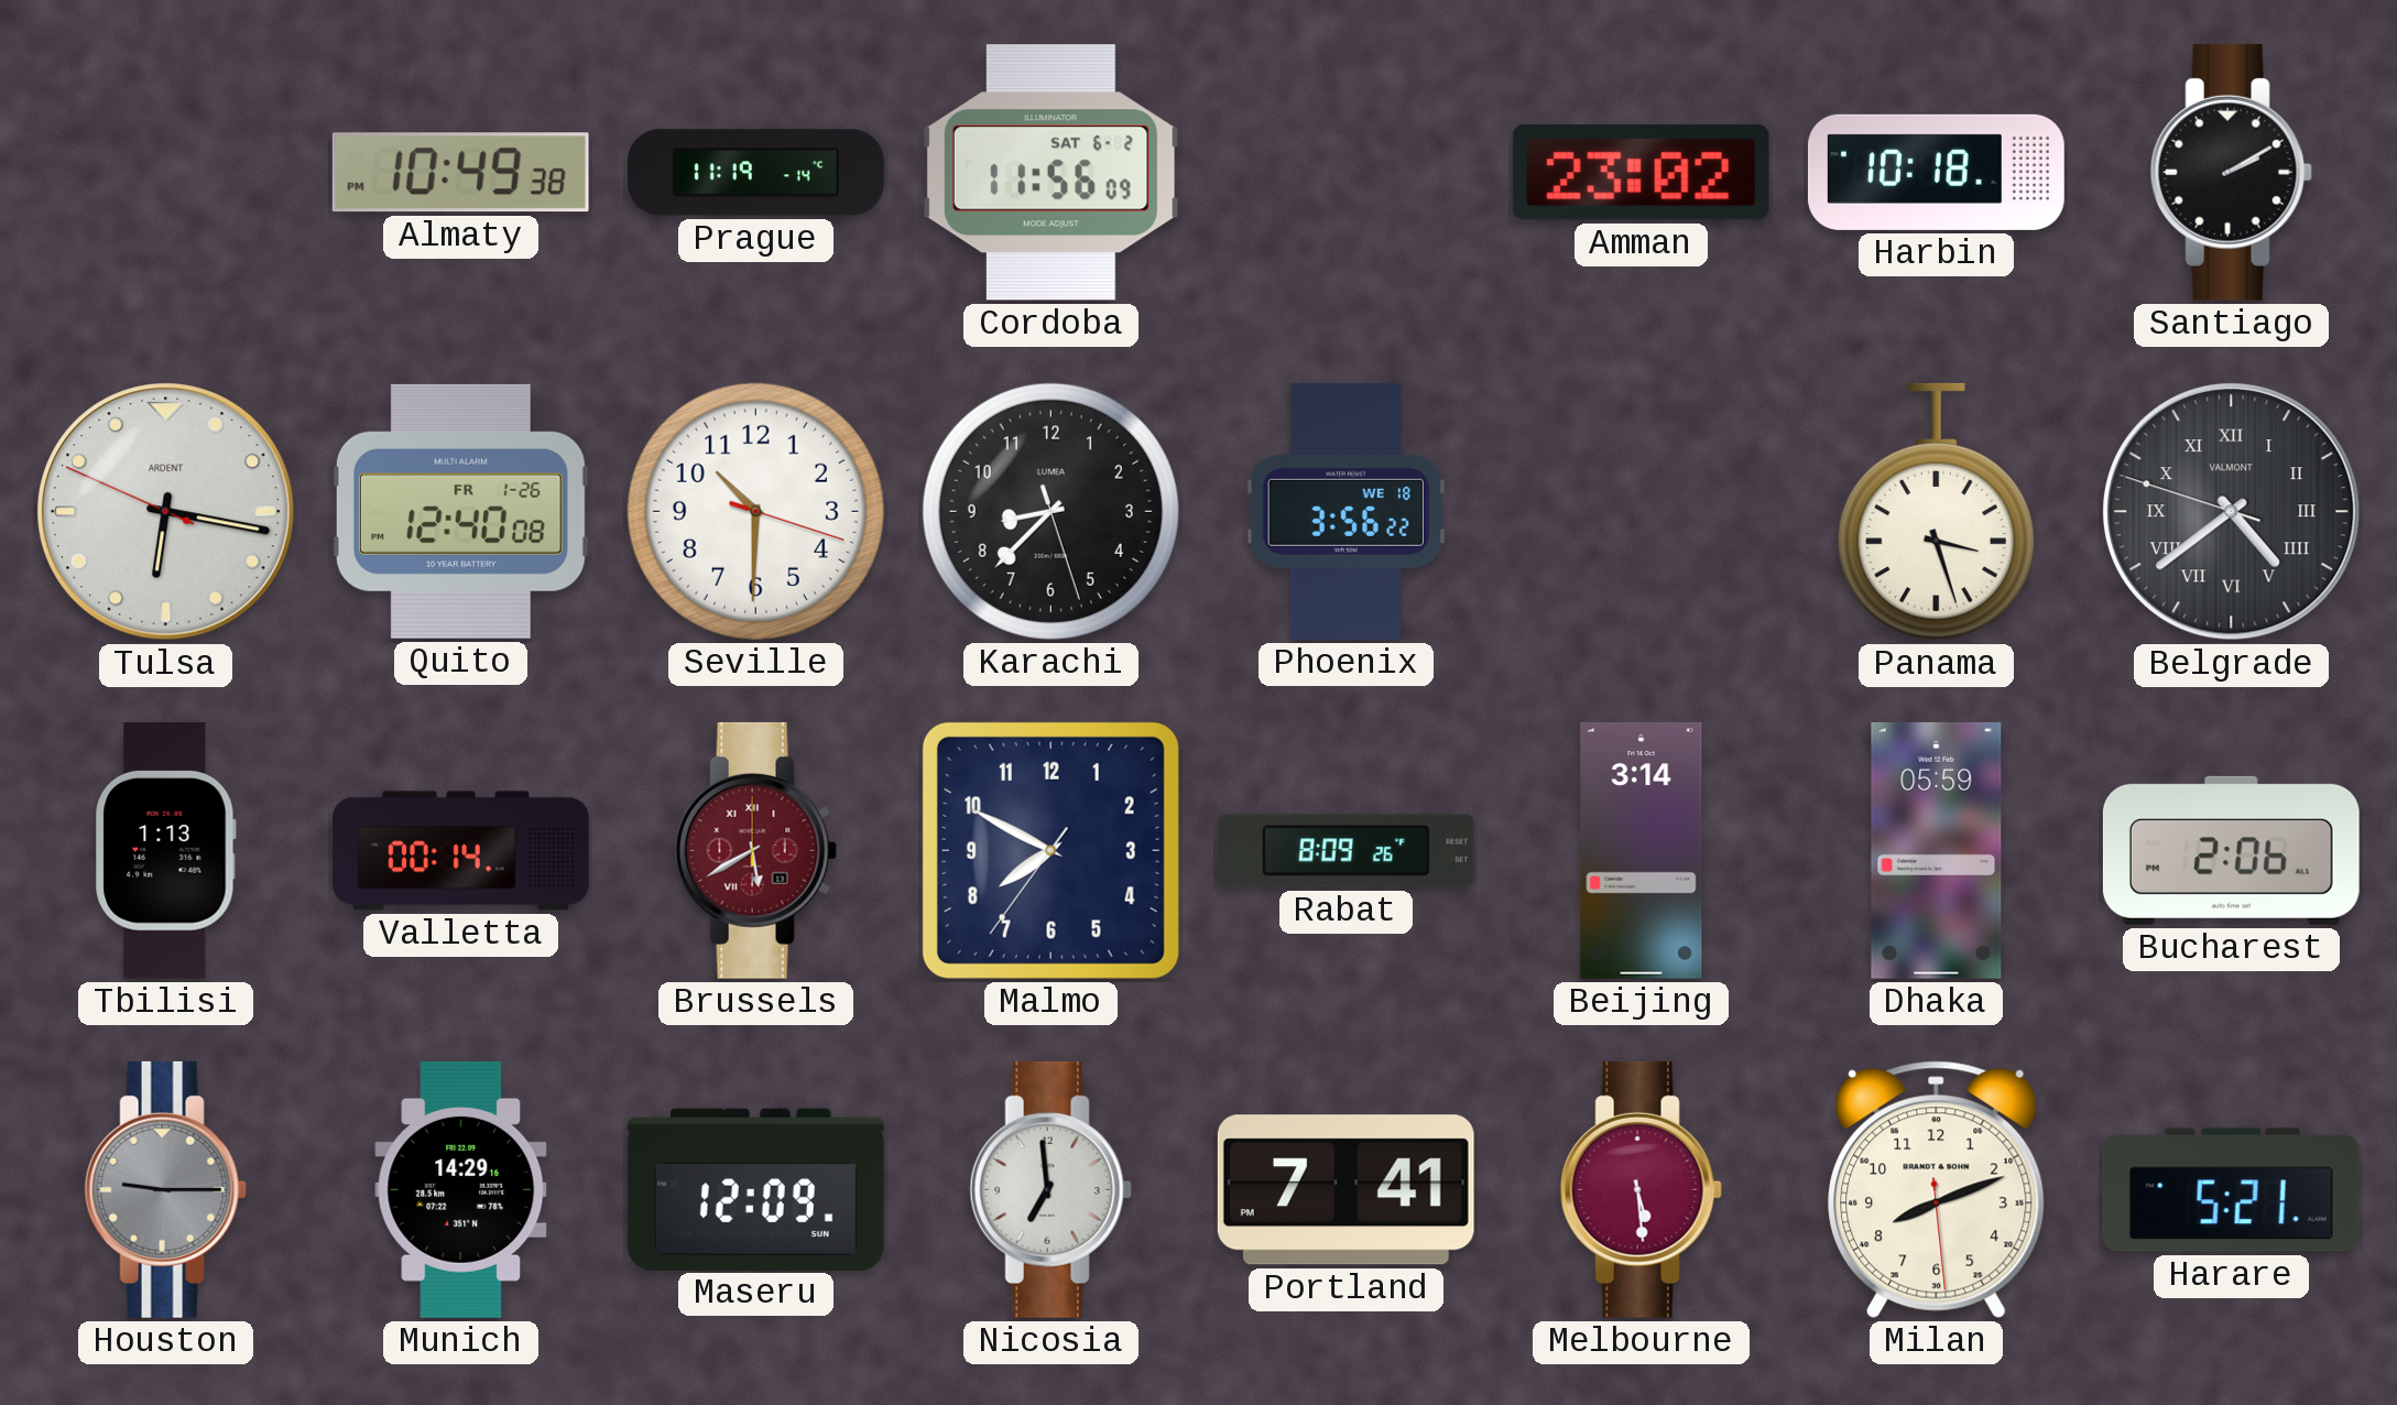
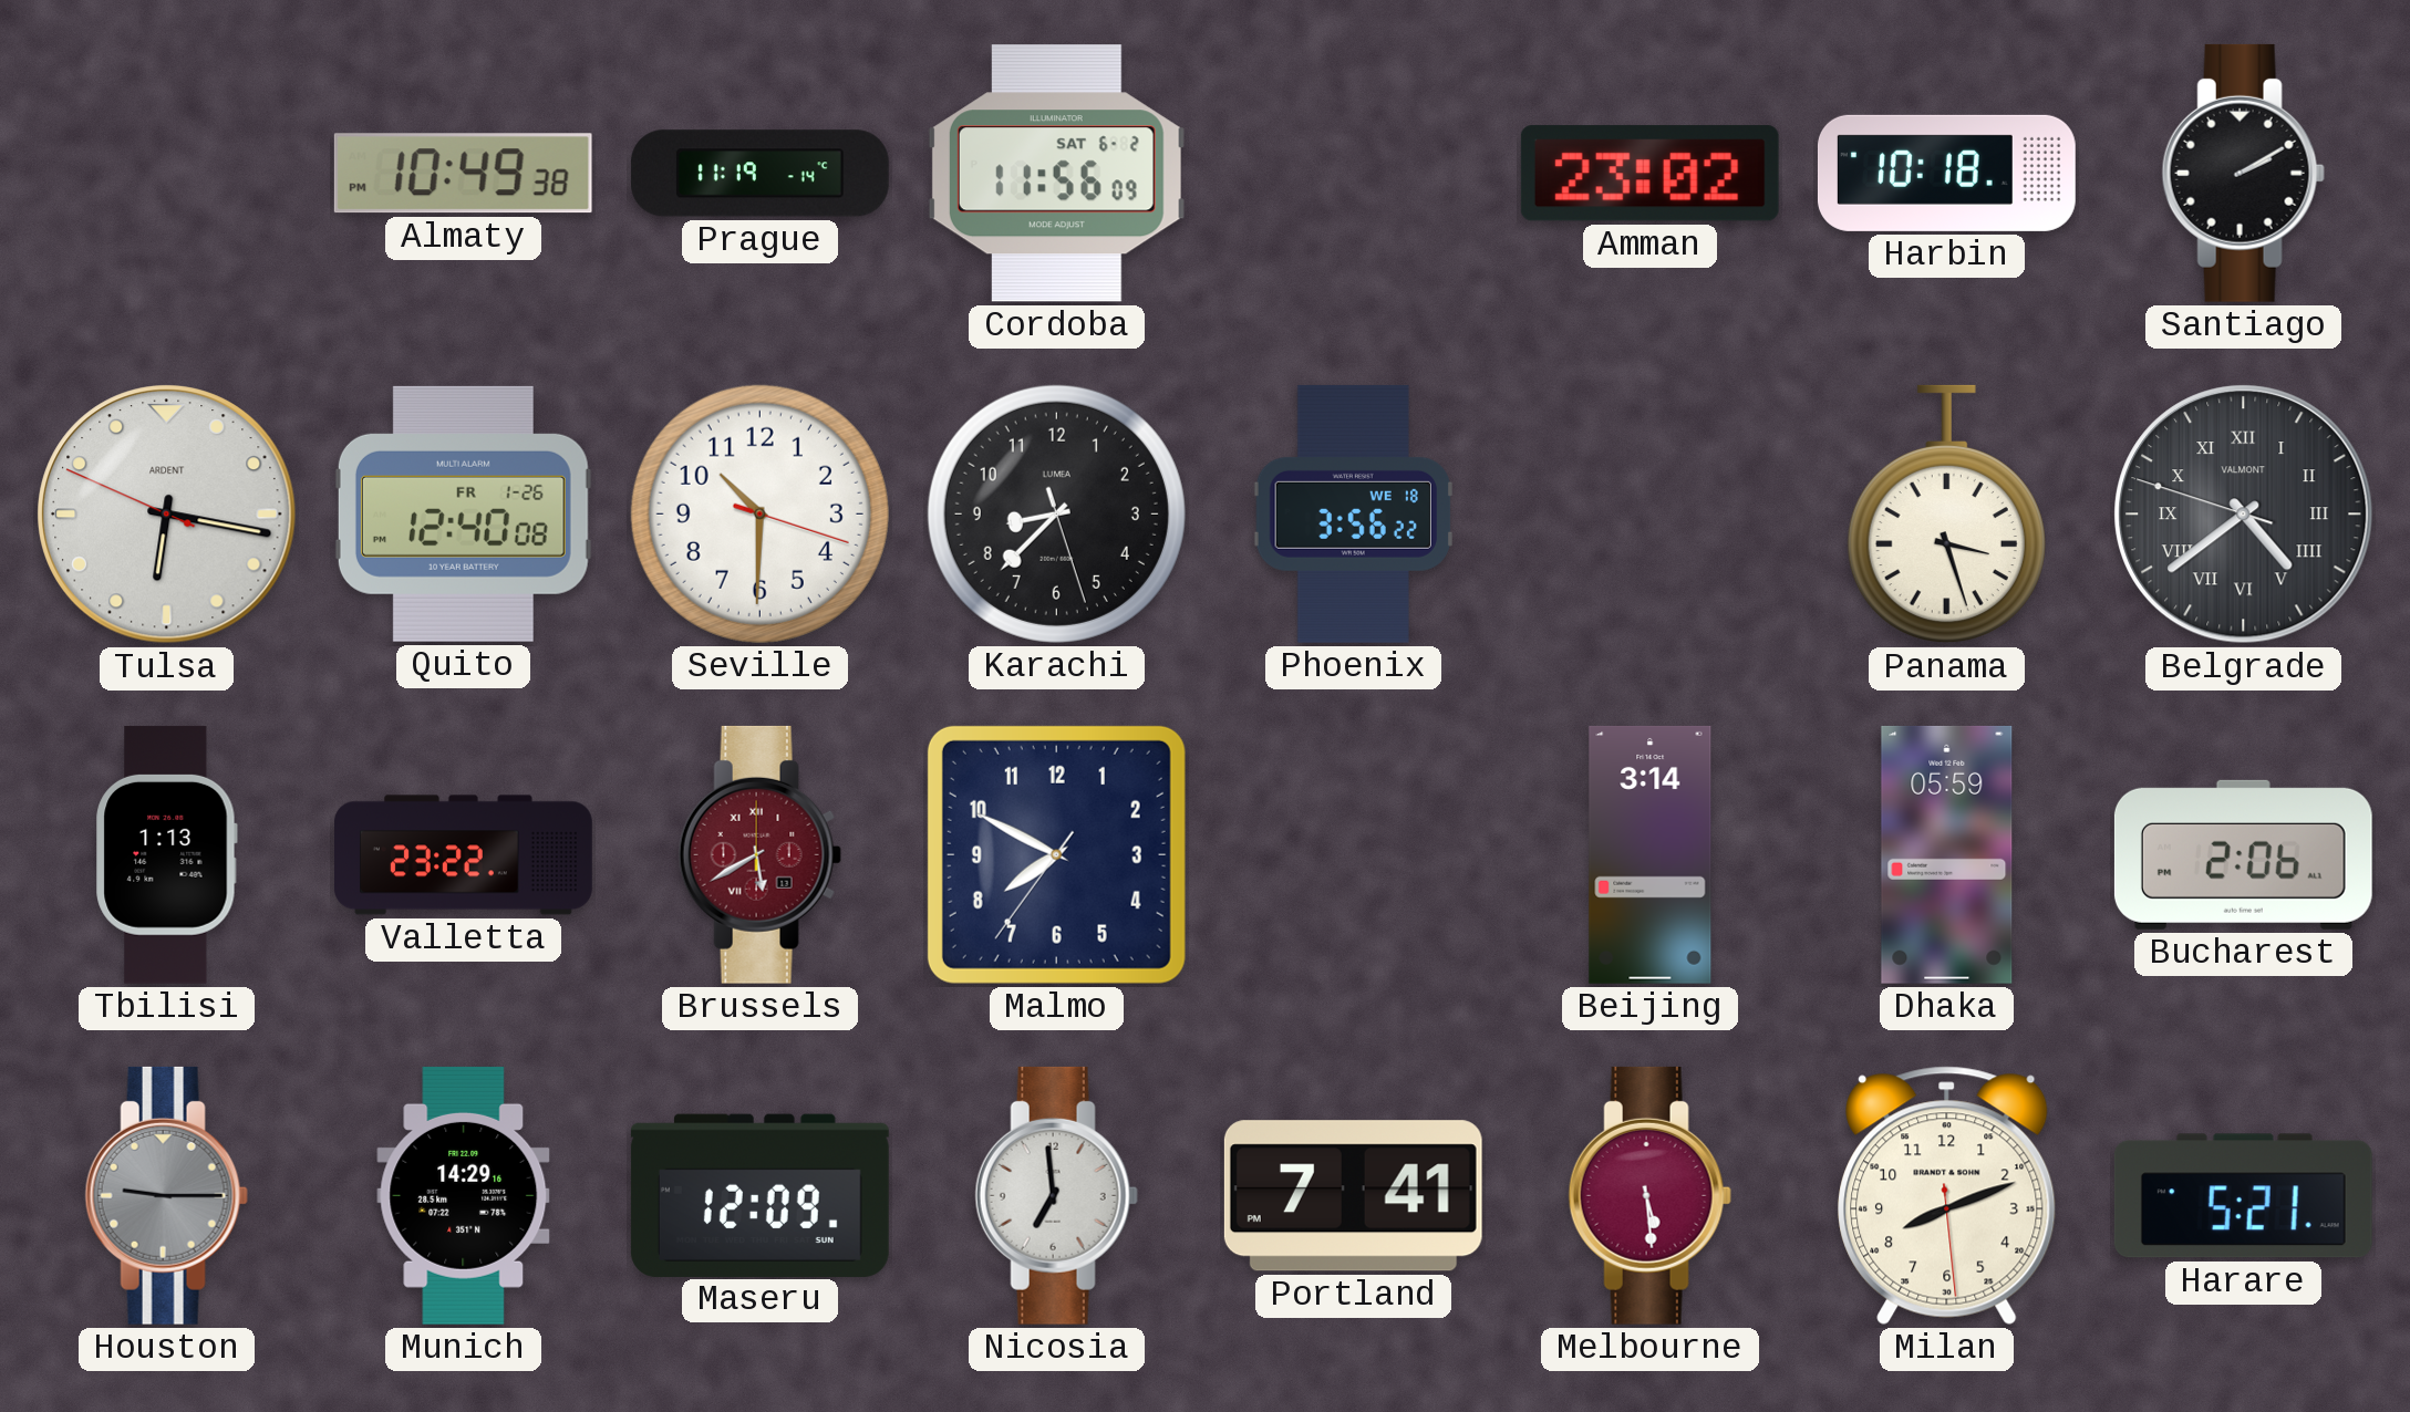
Valletta: 00:14 -> 23:22 (464, 855)
Rabat: 8:09 -> none (1345, 851)
